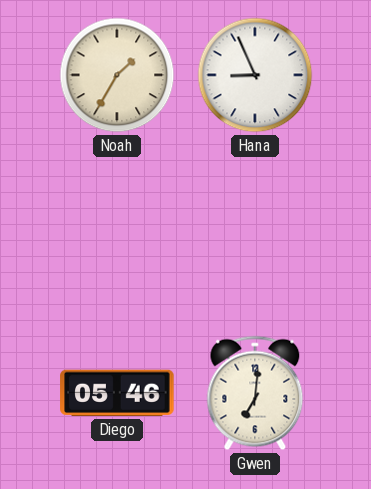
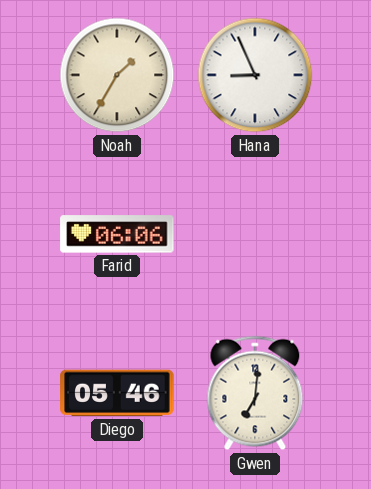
Farid: none -> 06:06 (117, 234)
